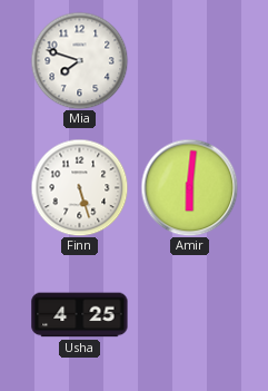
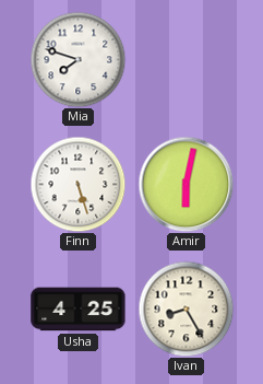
Amir: 6:01 -> 6:02 (186, 184)
Ivan: none -> 8:25 (186, 309)
